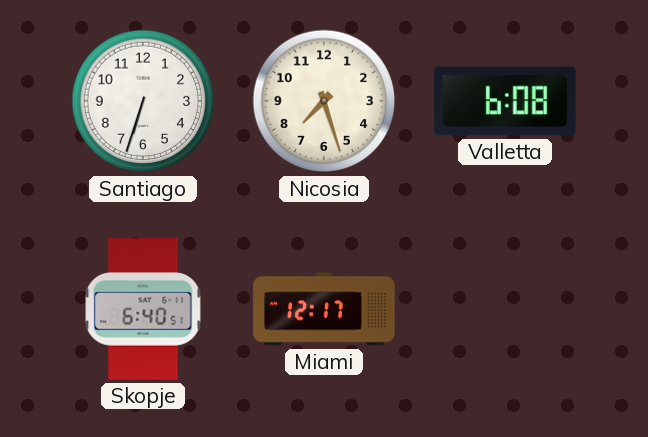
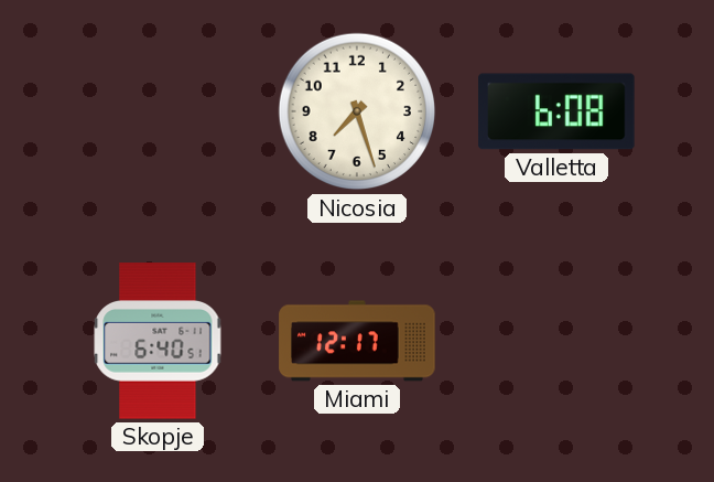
Santiago: 6:33 -> none (143, 101)
